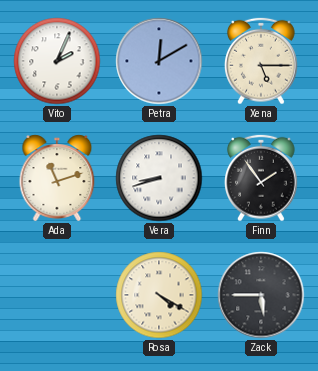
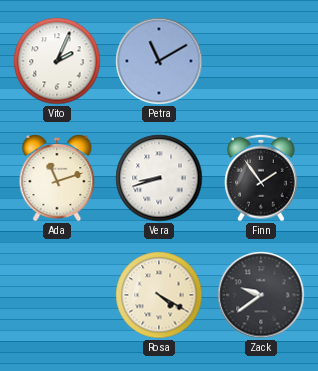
Petra: 12:10 -> 11:10 (159, 61)
Xena: 5:15 -> none (262, 61)
Zack: 5:45 -> 9:39 (261, 295)
